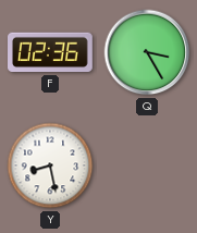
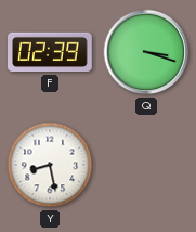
F: 02:36 -> 02:39 (51, 52)
Q: 3:25 -> 3:18 (146, 52)
